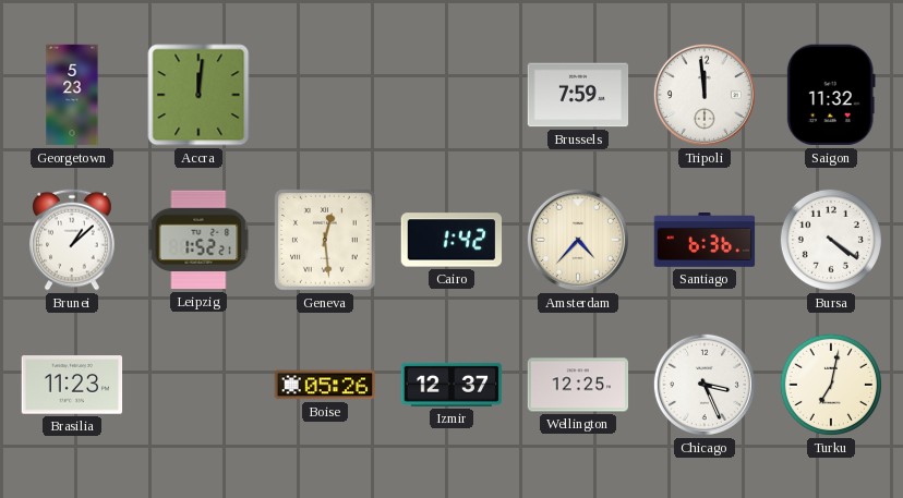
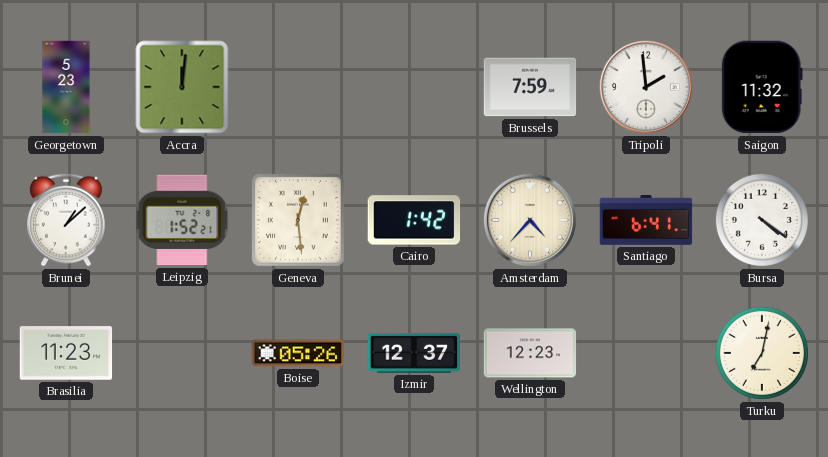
Tripoli: 11:59 -> 1:59 (646, 87)
Santiago: 6:36 -> 6:41 (646, 221)
Wellington: 12:25 -> 12:23 (530, 353)
Chicago: 3:26 -> none (705, 385)
